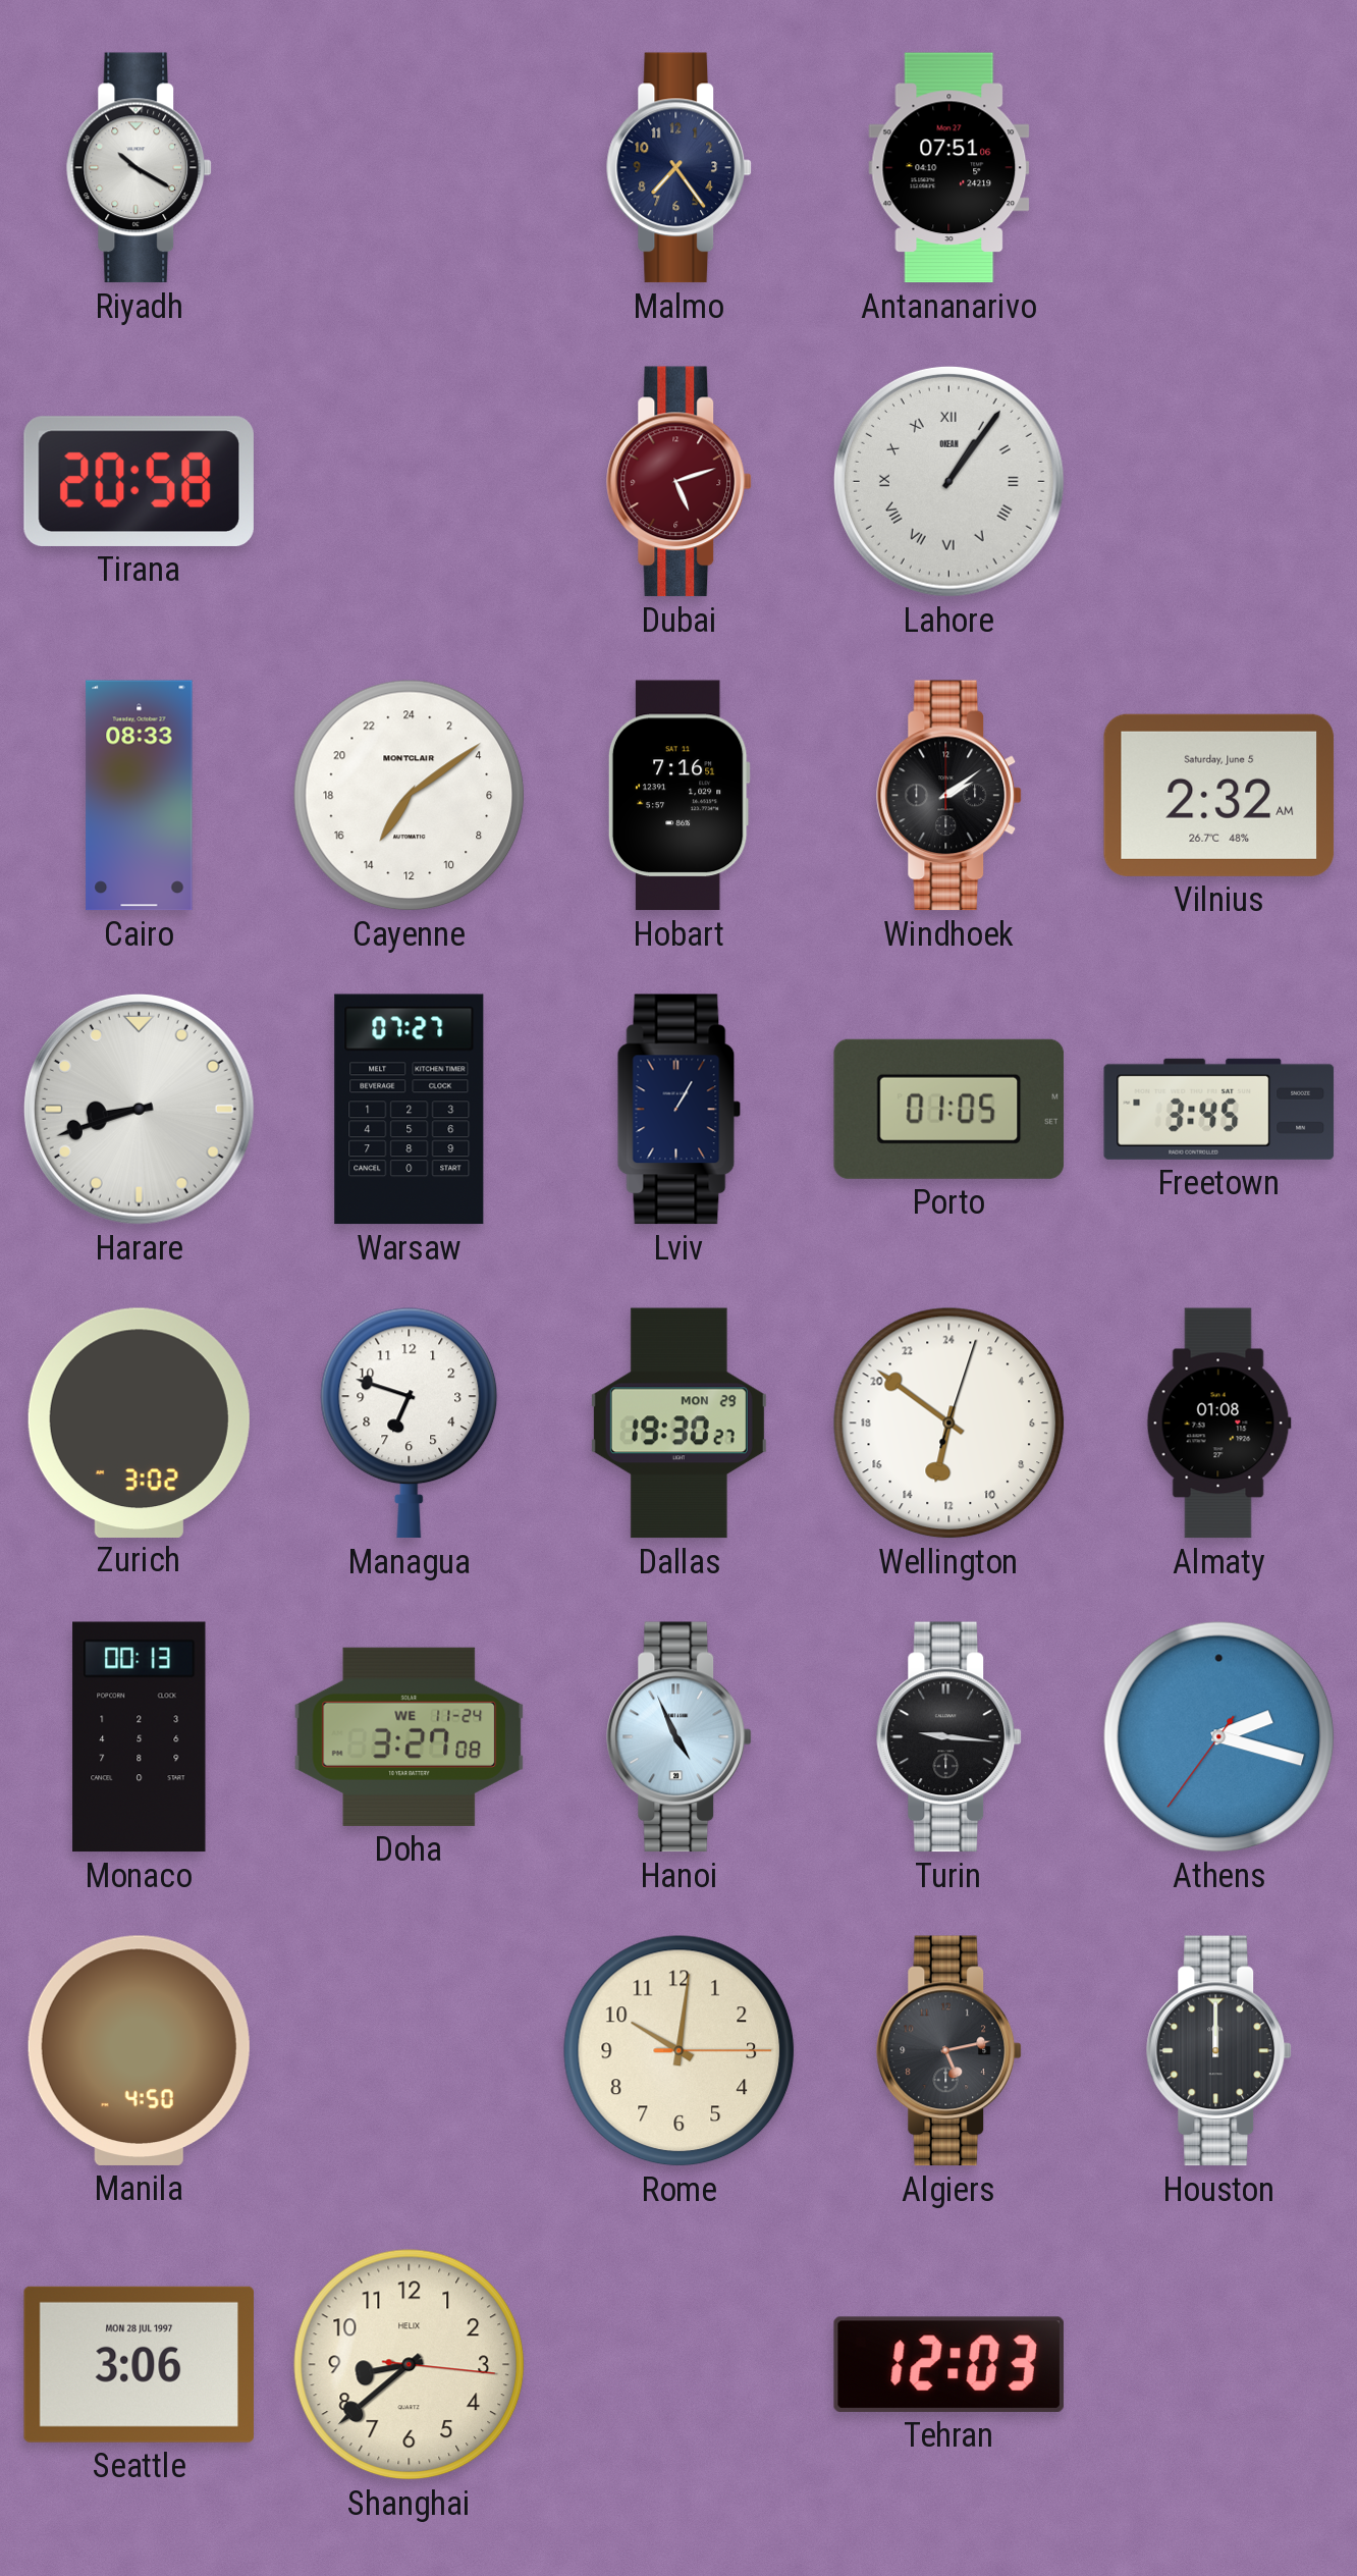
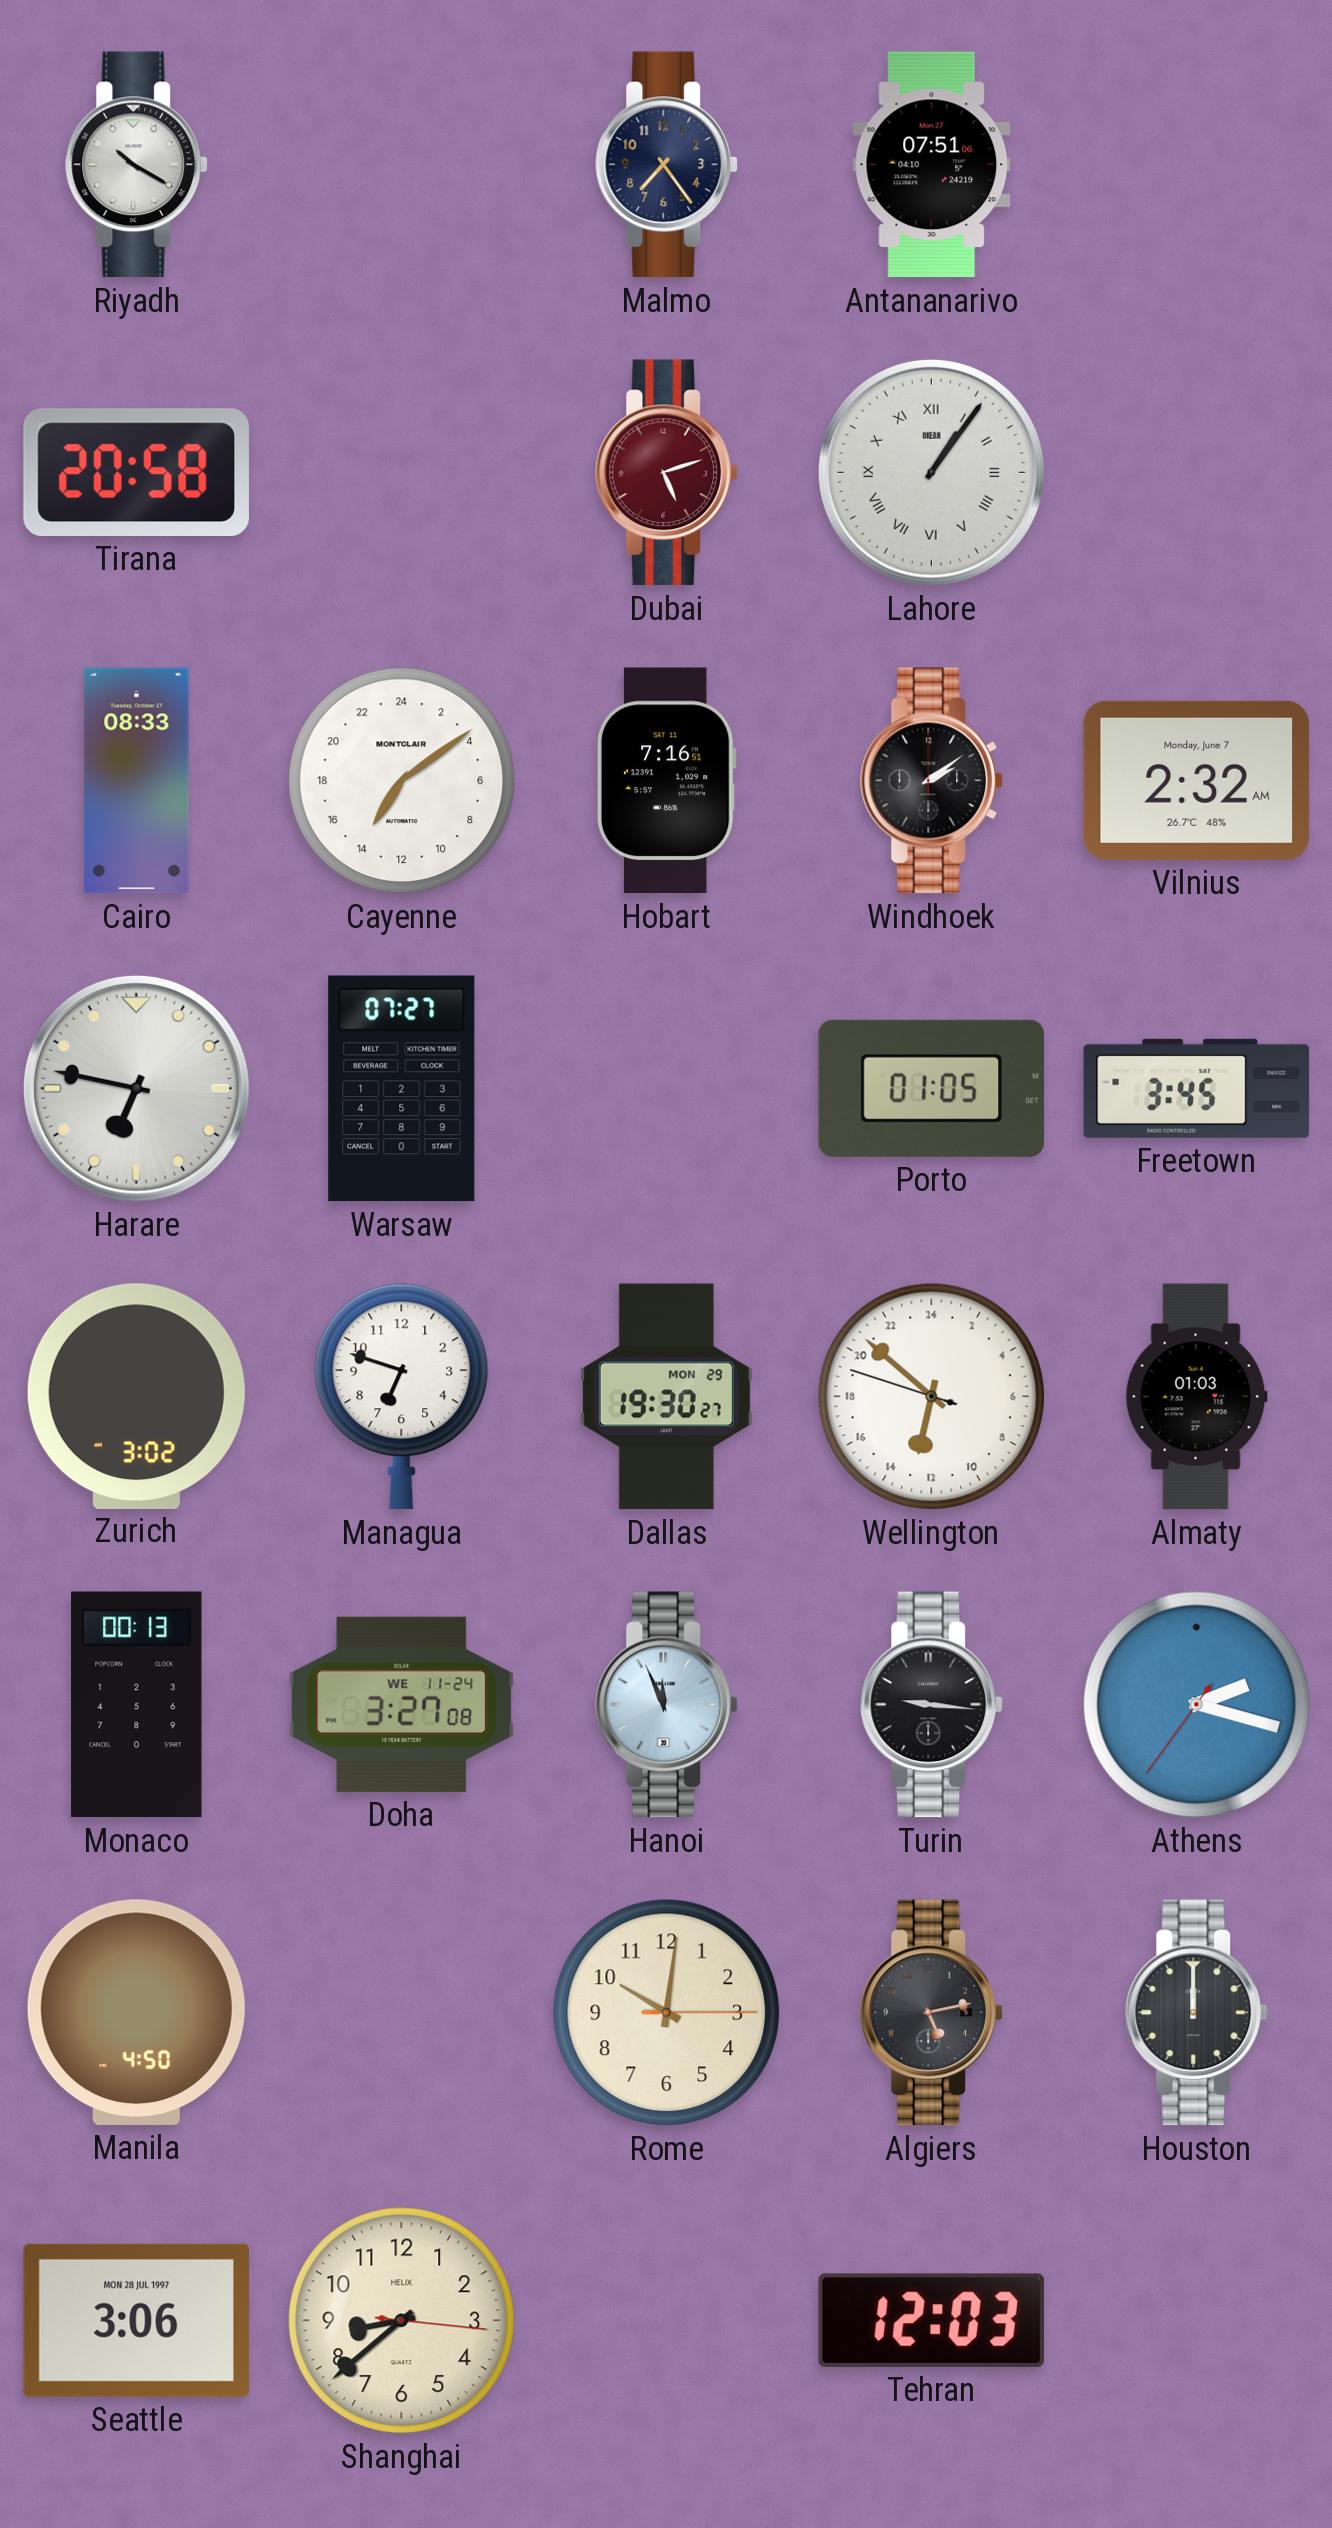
Vilnius date: Saturday, June 5 -> Monday, June 7 (1197, 780)
Harare: 8:42 -> 6:47 (136, 1088)
Lviv: 1:05 -> none (680, 1110)
Wellington: 12:51:03 -> 12:51:48 (932, 1397)
Almaty: 01:08 -> 01:03 (1196, 1397)
Hanoi: 4:56 -> 11:56 (667, 1705)
